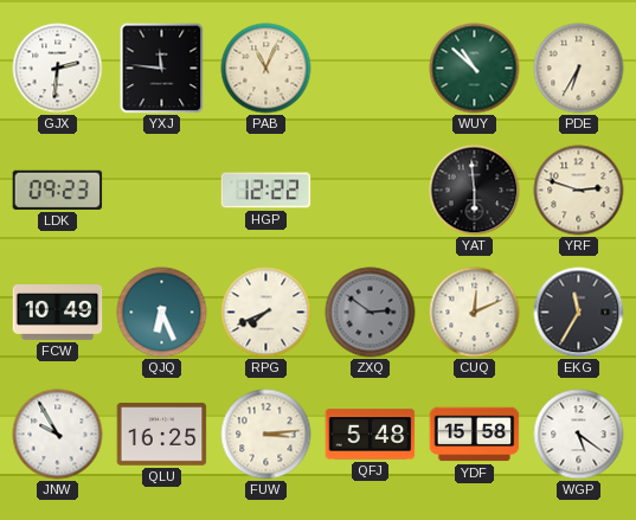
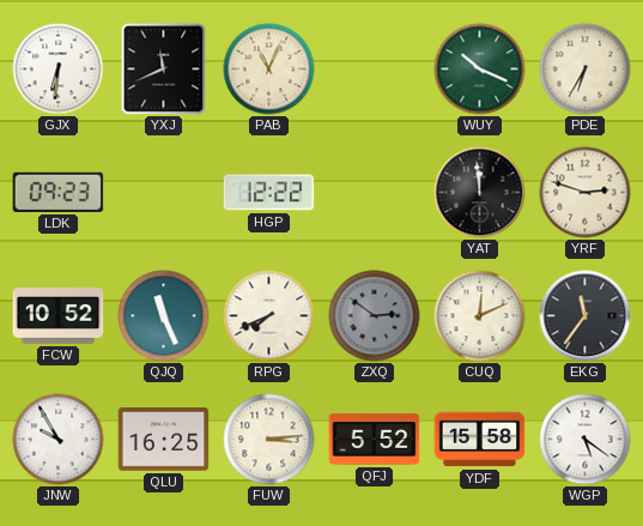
GJX: 2:31 -> 6:31 (59, 69)
YXJ: 11:46 -> 11:41 (164, 69)
WUY: 10:52 -> 10:19 (480, 69)
YAT: 5:59 -> 11:59 (480, 193)
FCW: 10:49 -> 10:52 (59, 316)
QJQ: 6:26 -> 11:26 (164, 316)
EKG: 11:35 -> 11:36 (586, 316)
QFJ: 5:48 -> 5:52 (375, 440)
